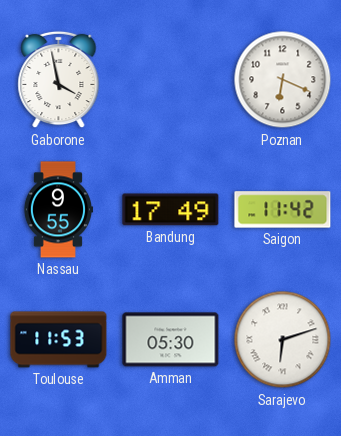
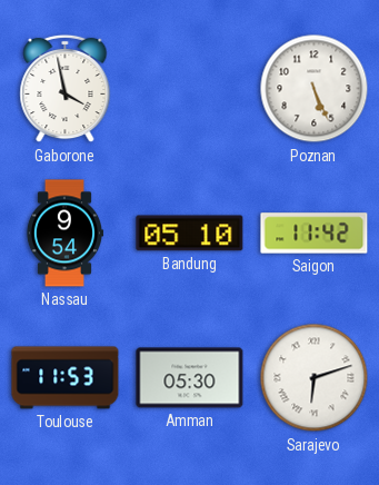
Poznan: 6:19 -> 5:26 (315, 89)
Nassau: 9:55 -> 9:54 (63, 234)
Bandung: 17:49 -> 05:10 (190, 234)
